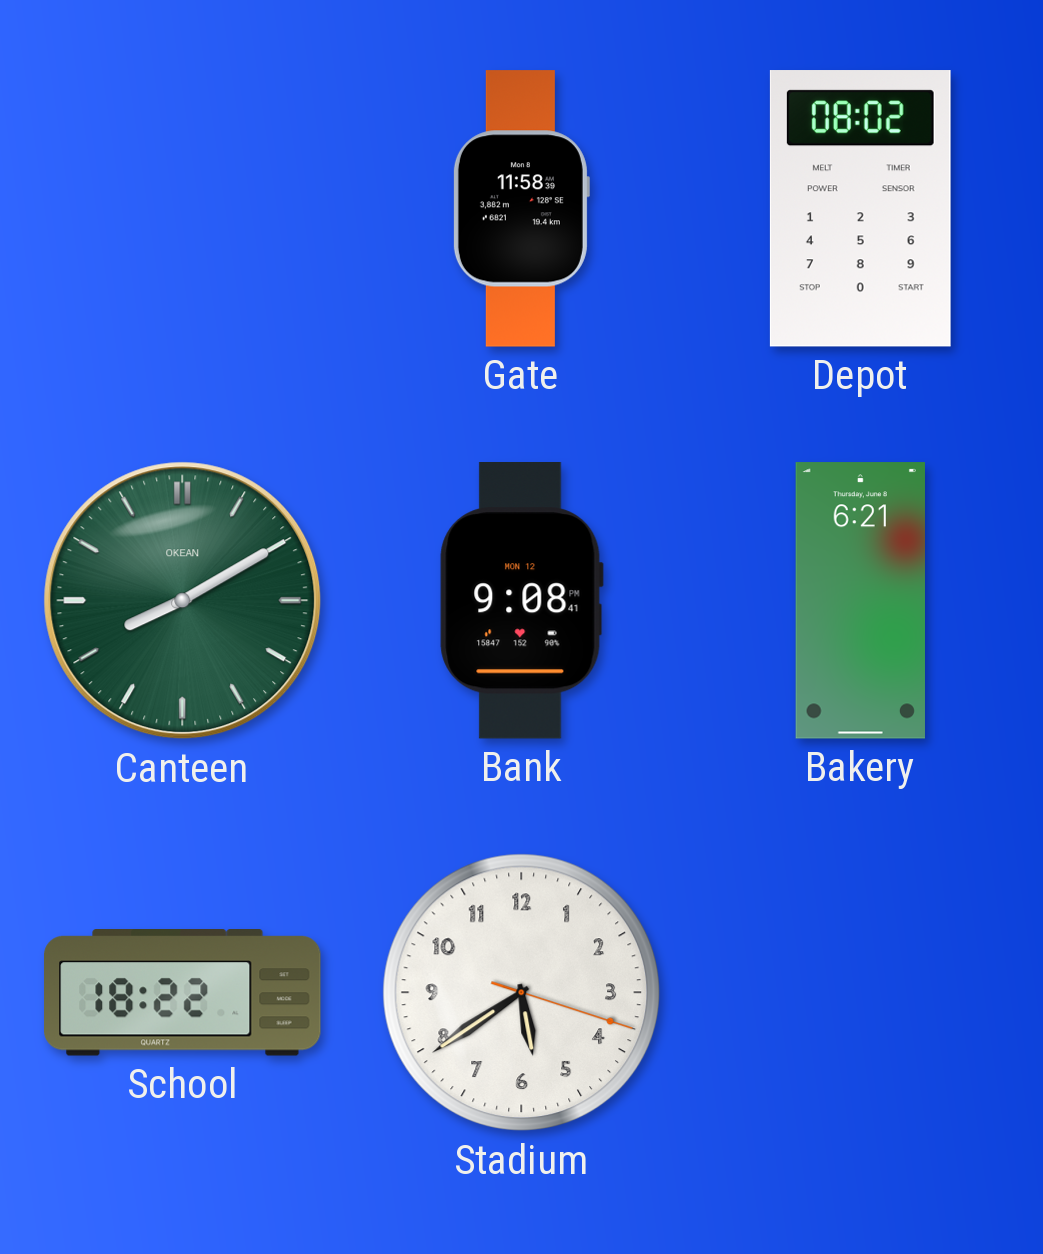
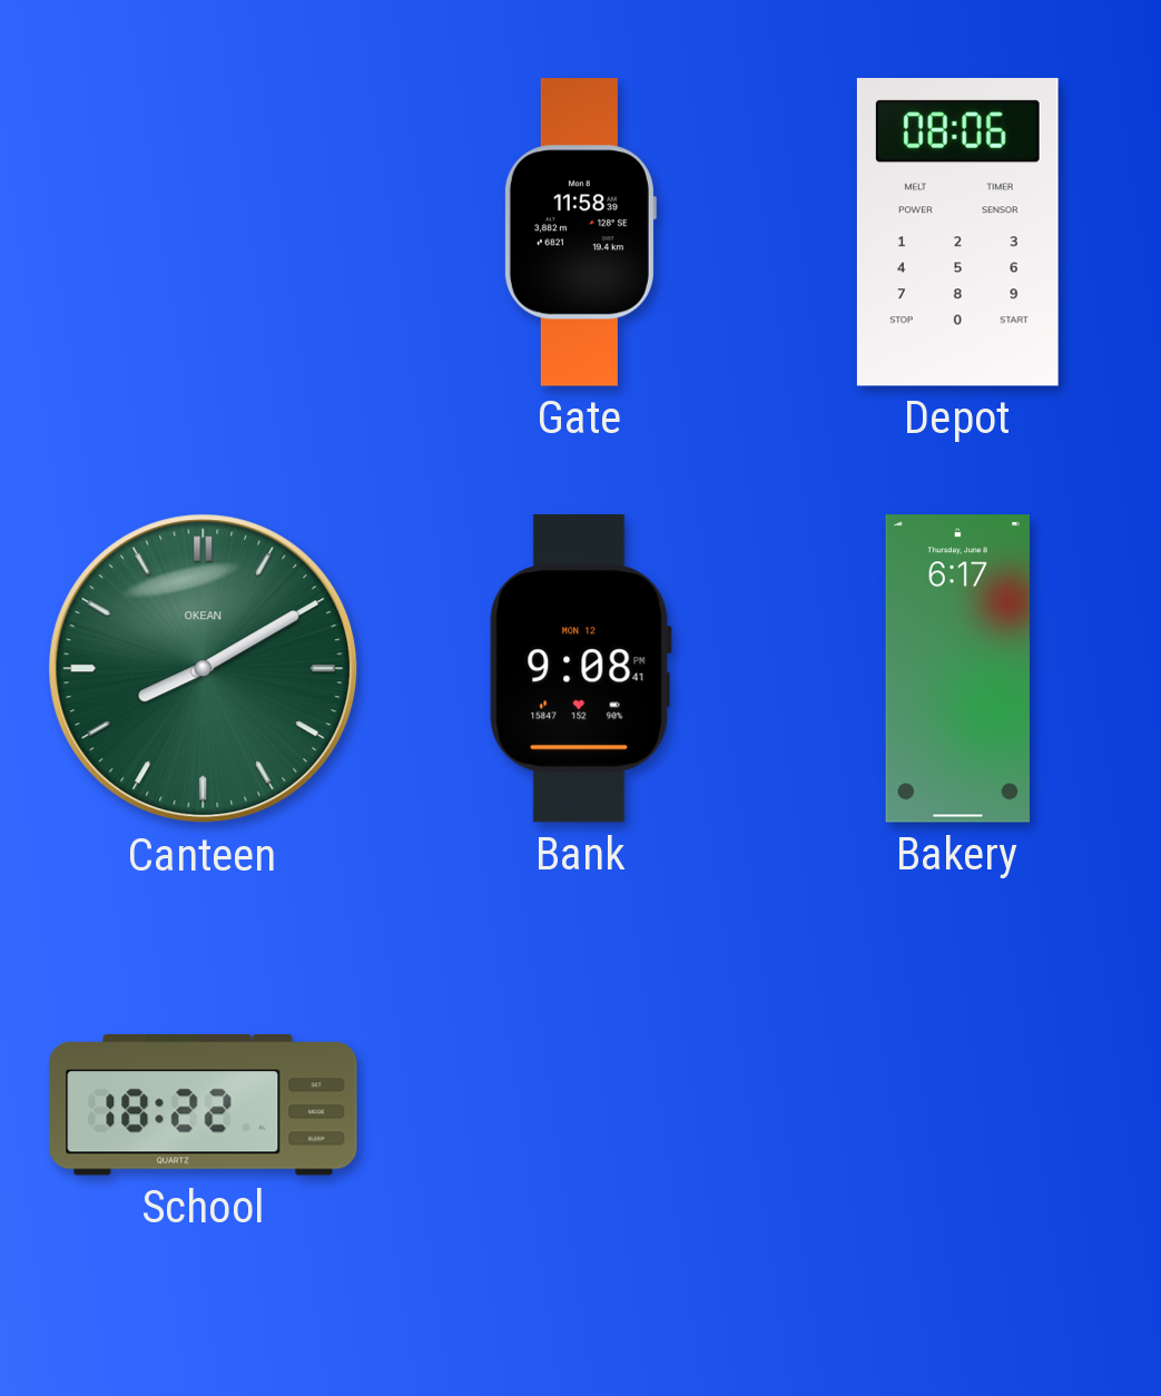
Depot: 08:02 -> 08:06 (957, 233)
Bakery: 6:21 -> 6:17 (957, 669)
Stadium: 5:39 -> none (522, 993)
